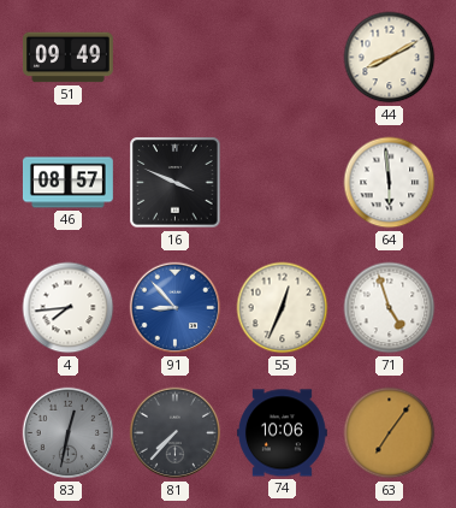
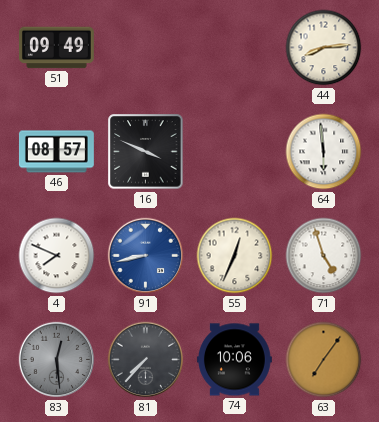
44: 8:10 -> 8:14 (324, 48)
4: 7:44 -> 7:49 (57, 256)
91: 8:53 -> 8:43 (146, 256)
83: 12:32 -> 12:29 (57, 360)
